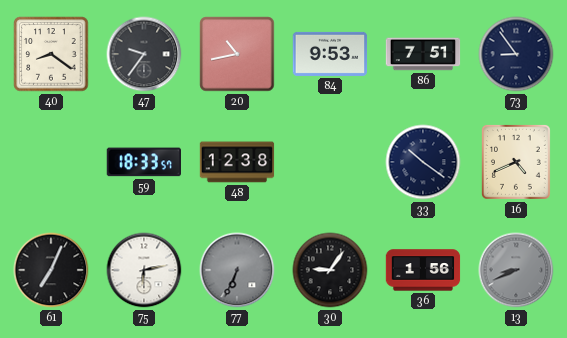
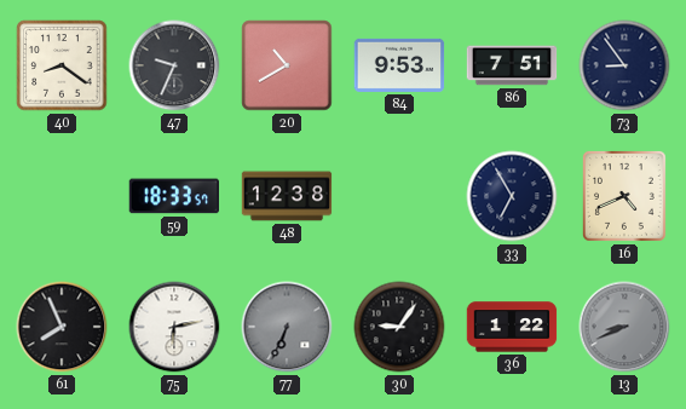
47: 9:36 -> 9:34 (174, 65)
20: 10:43 -> 10:40 (287, 65)
33: 10:21 -> 6:55 (512, 196)
61: 7:04 -> 7:56 (62, 327)
36: 1:56 -> 1:22 (512, 327)
